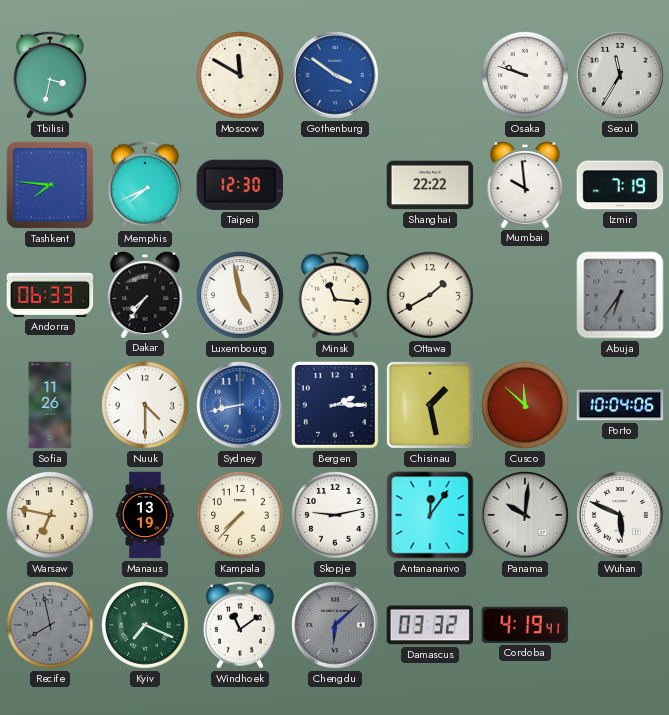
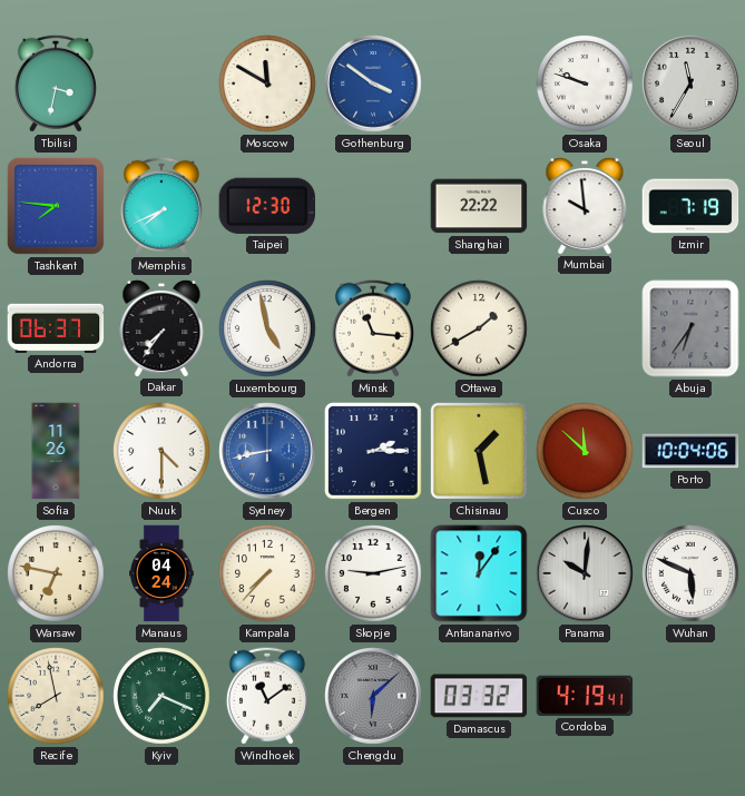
Andorra: 06:33 -> 06:37 (56, 328)
Manaus: 13:19 -> 04:24 (163, 573)
Recife dial: grey -> cream (56, 696)
